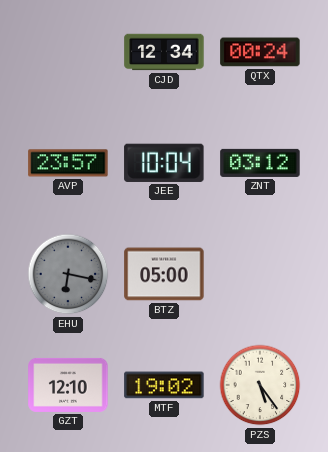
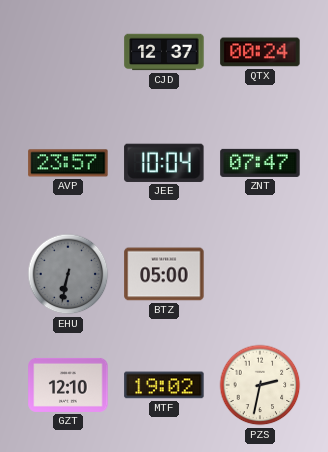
CJD: 12:34 -> 12:37 (164, 52)
ZNT: 03:12 -> 07:47 (260, 163)
EHU: 6:17 -> 6:32 (68, 274)
PZS: 5:24 -> 2:32 (260, 385)
